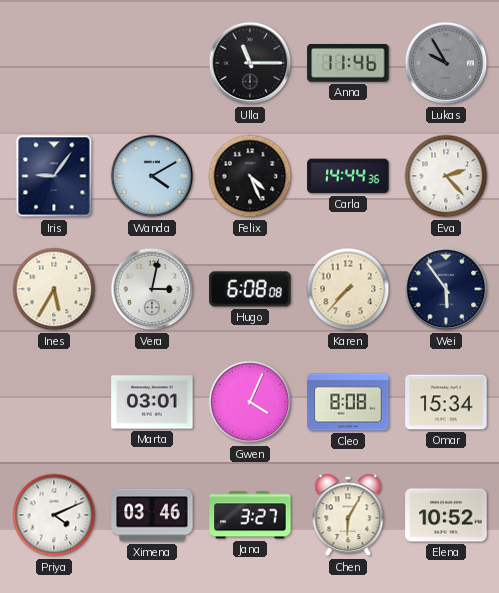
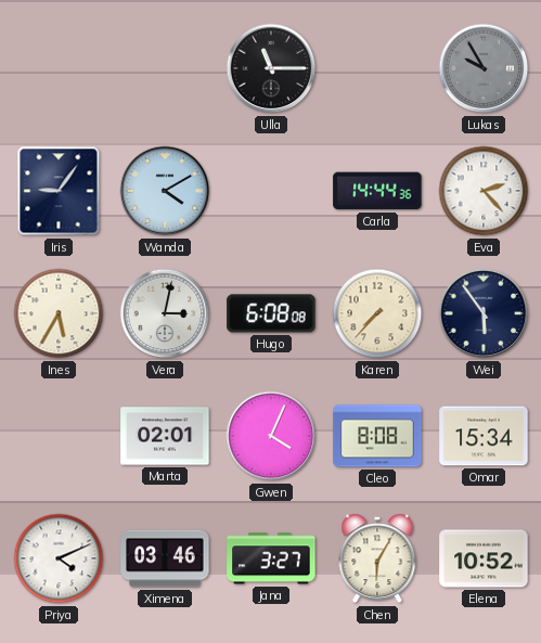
Anna: 11:46 -> none (348, 63)
Felix: 4:26 -> none (250, 176)
Marta: 03:01 -> 02:01 (165, 436)
